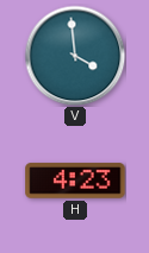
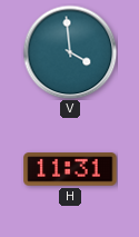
H: 4:23 -> 11:31 (70, 169)
